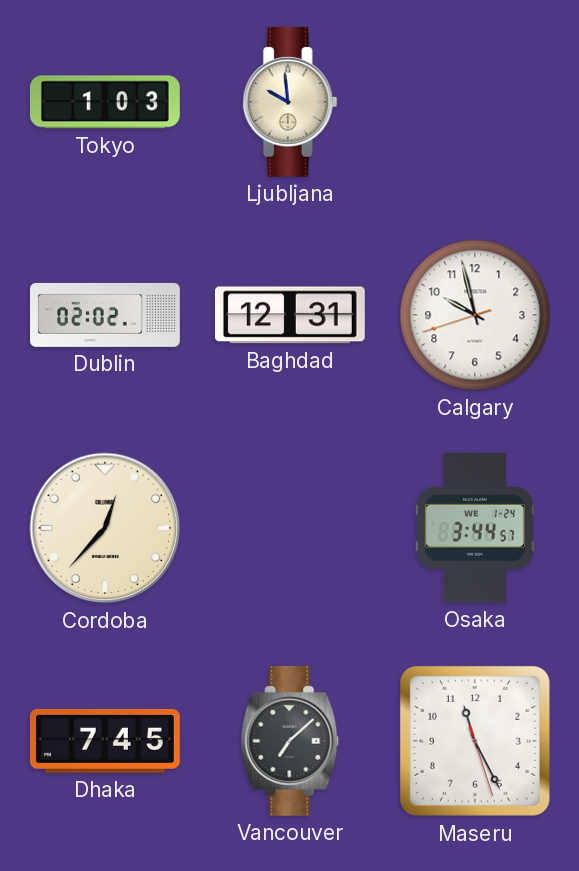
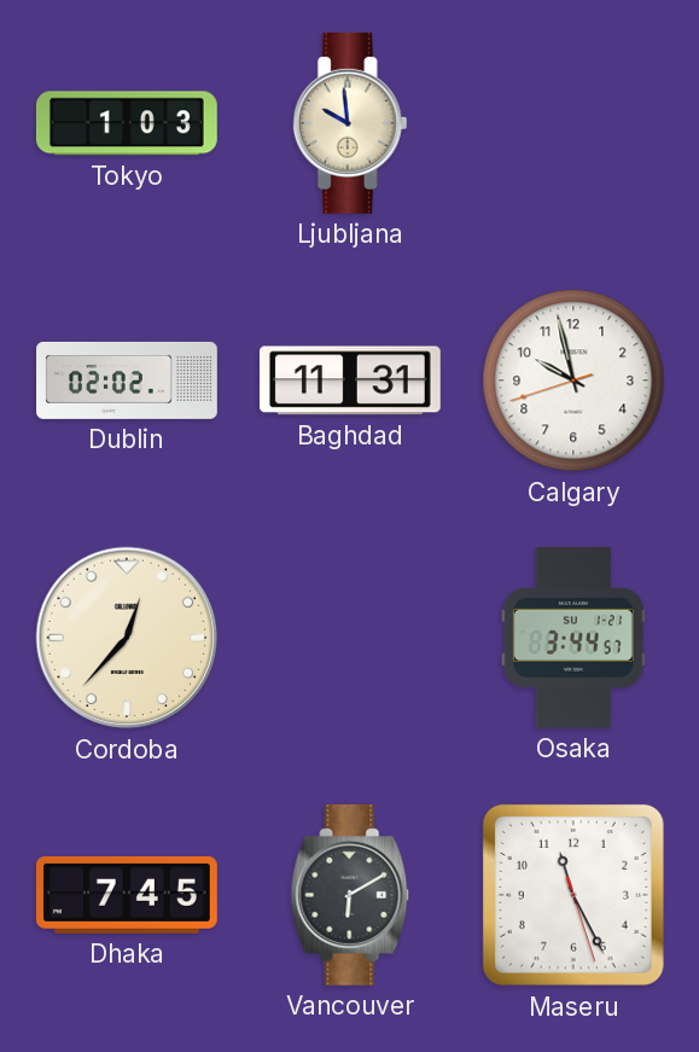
Baghdad: 12:31 -> 11:31 (350, 380)
Osaka date: WE 1-24 -> SU 1-21 (573, 638)
Vancouver: 7:08 -> 6:10 (350, 895)
